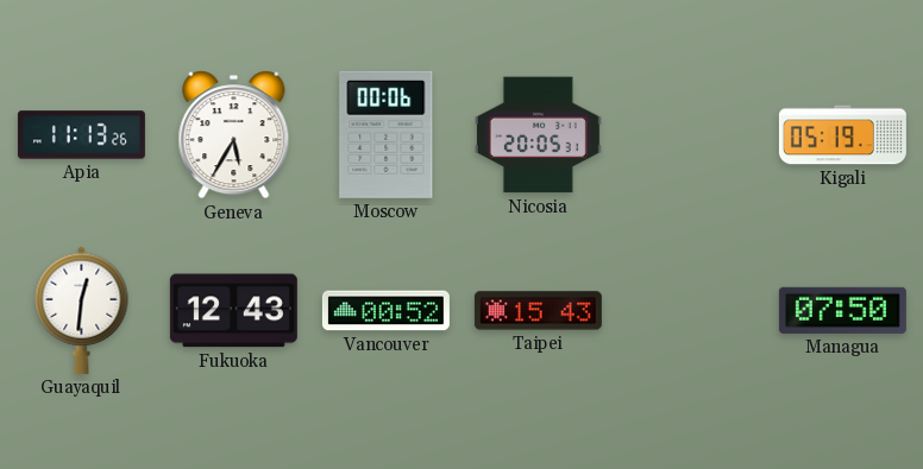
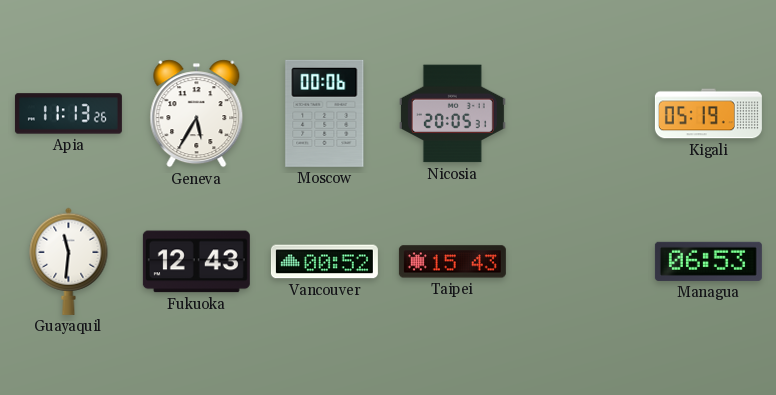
Guayaquil: 12:31 -> 11:31 (69, 261)
Managua: 07:50 -> 06:53 (708, 261)
